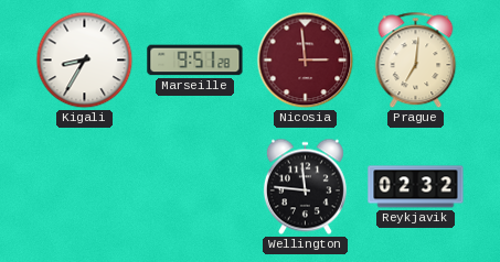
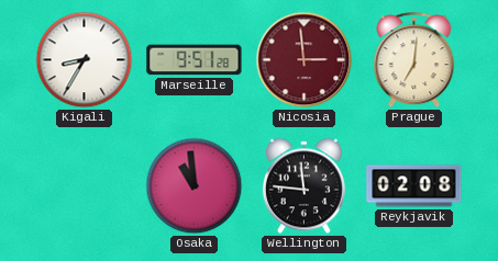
Osaka: none -> 10:59 (195, 186)
Reykjavik: 02:32 -> 02:08 (414, 186)
